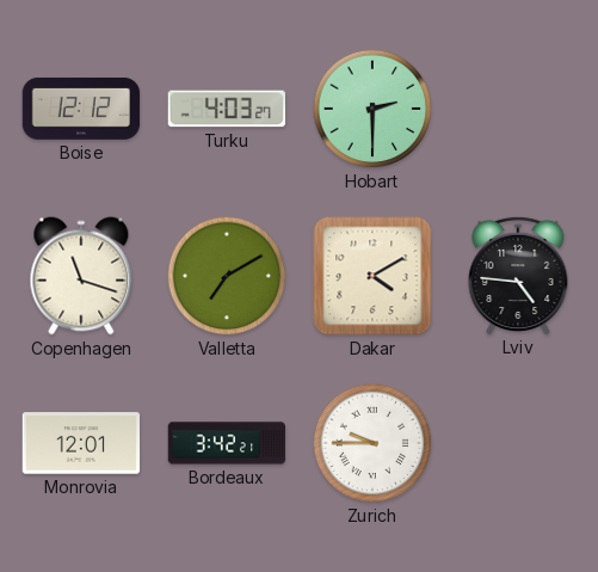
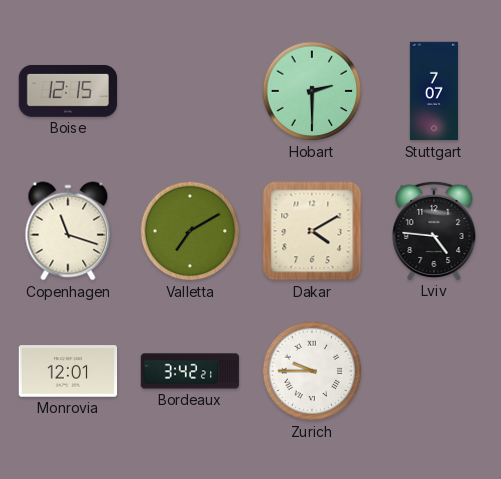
Boise: 12:12 -> 12:15 (68, 91)
Turku: 4:03 -> none (226, 109)
Stuttgart: none -> 7:07 (434, 91)
